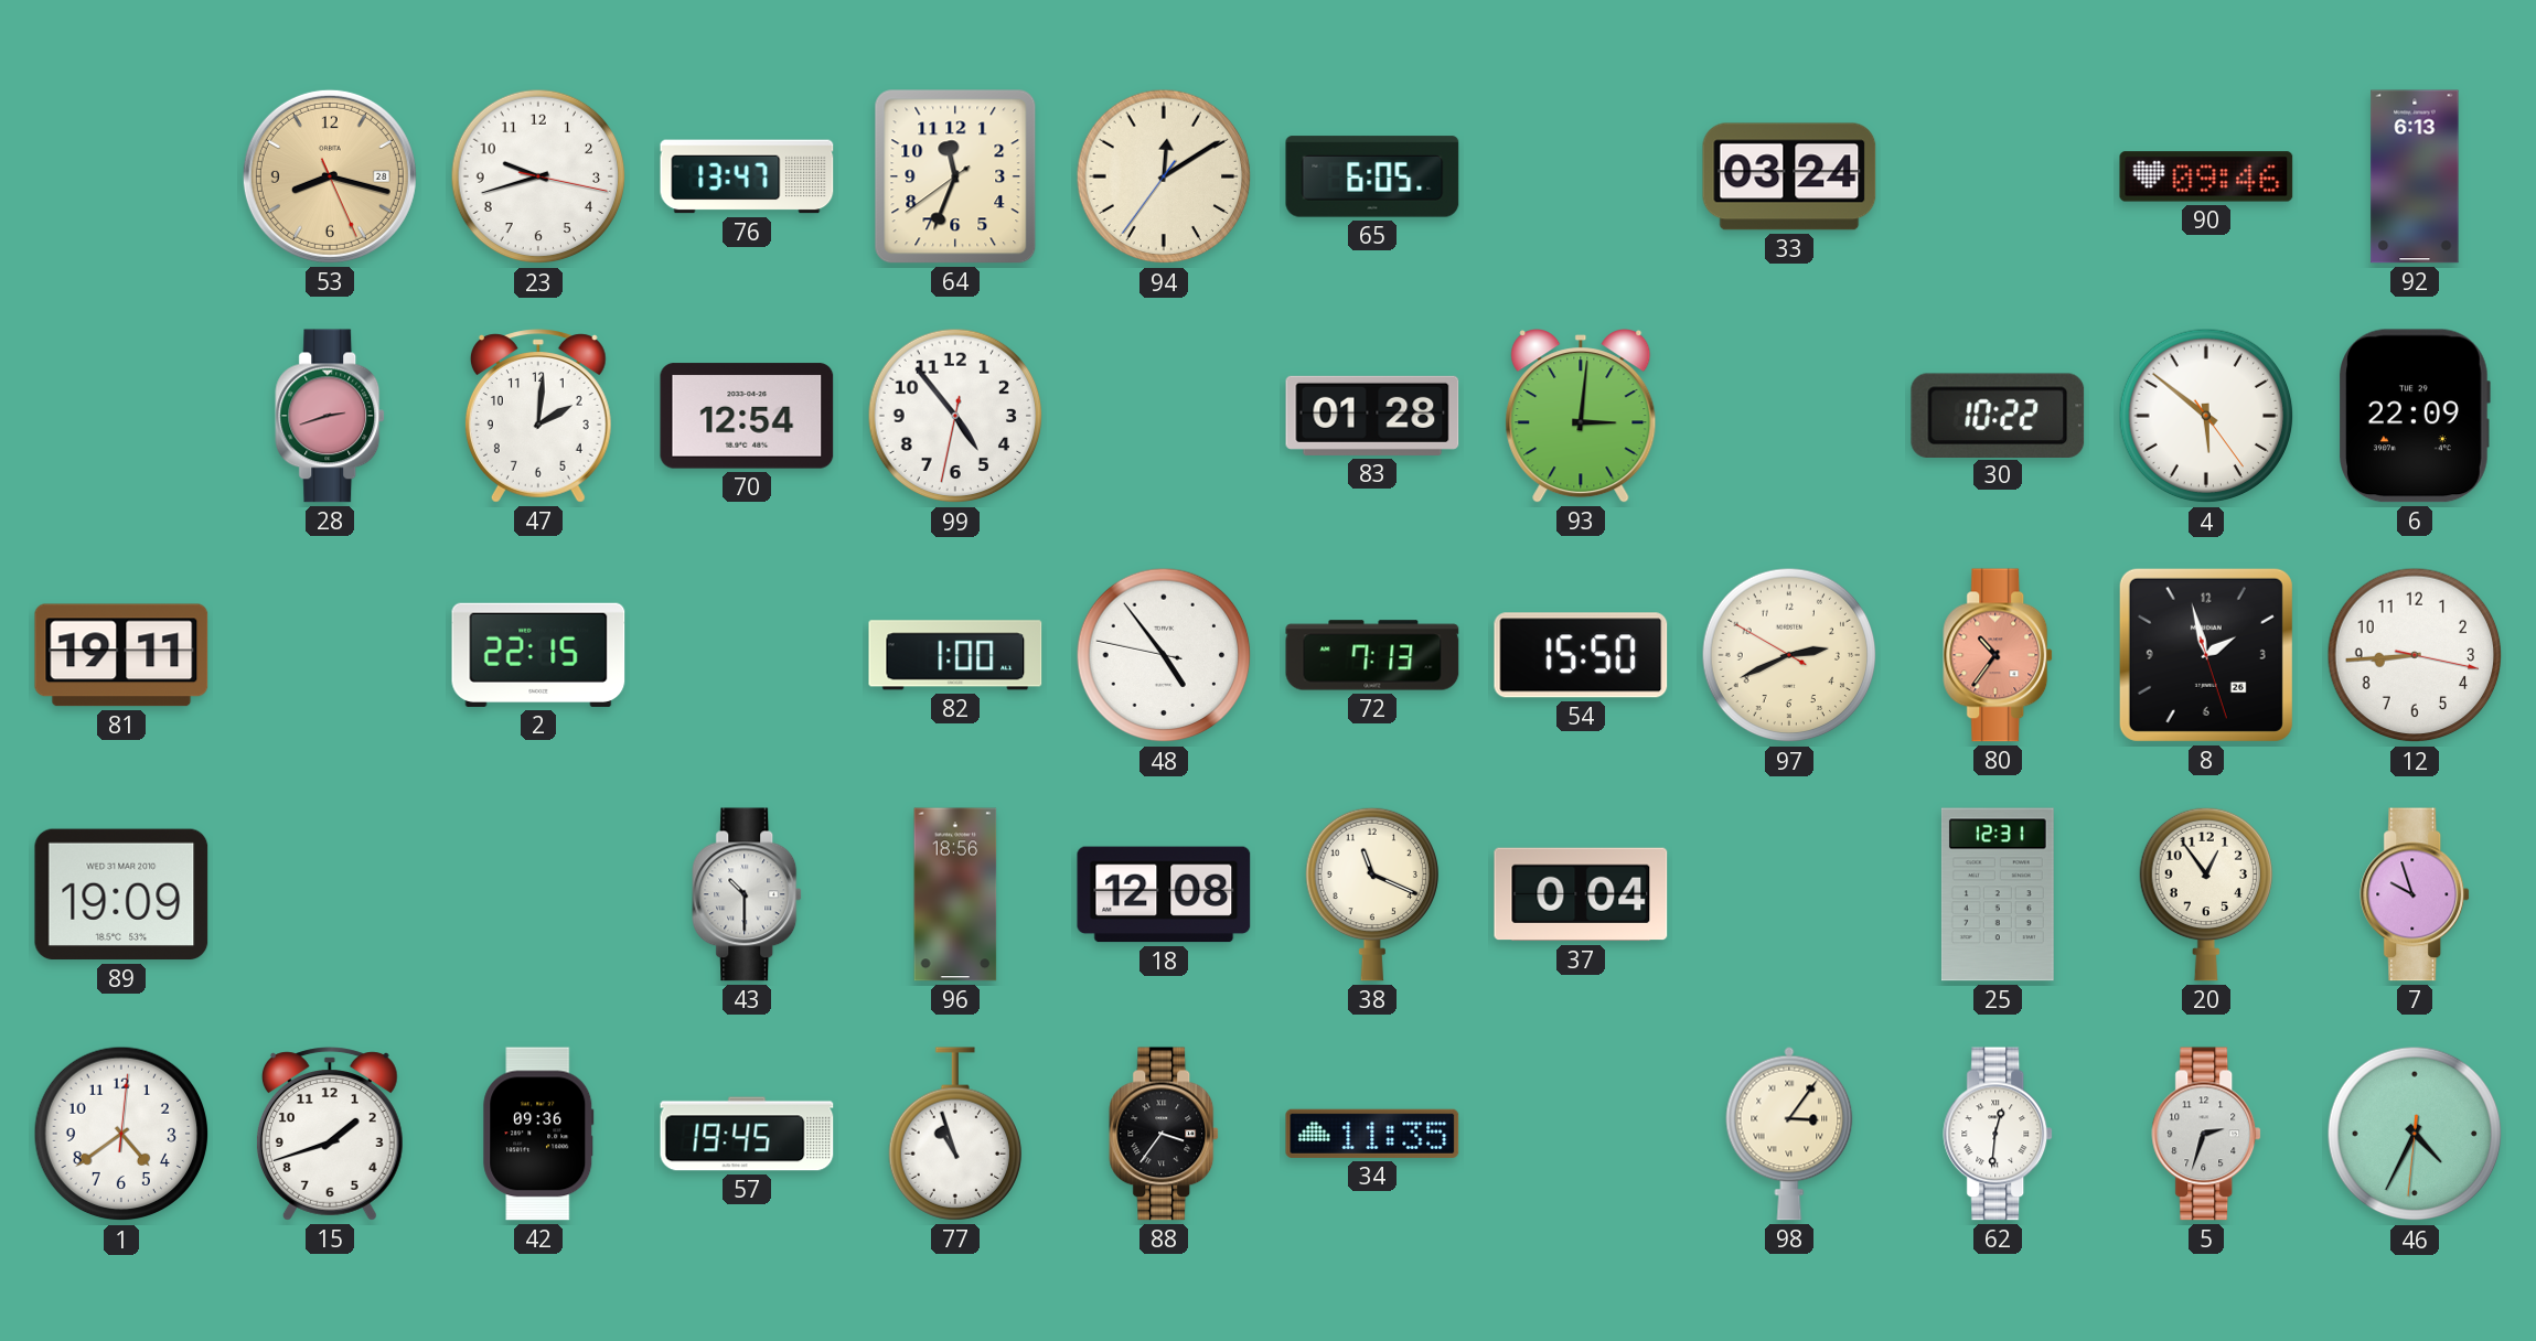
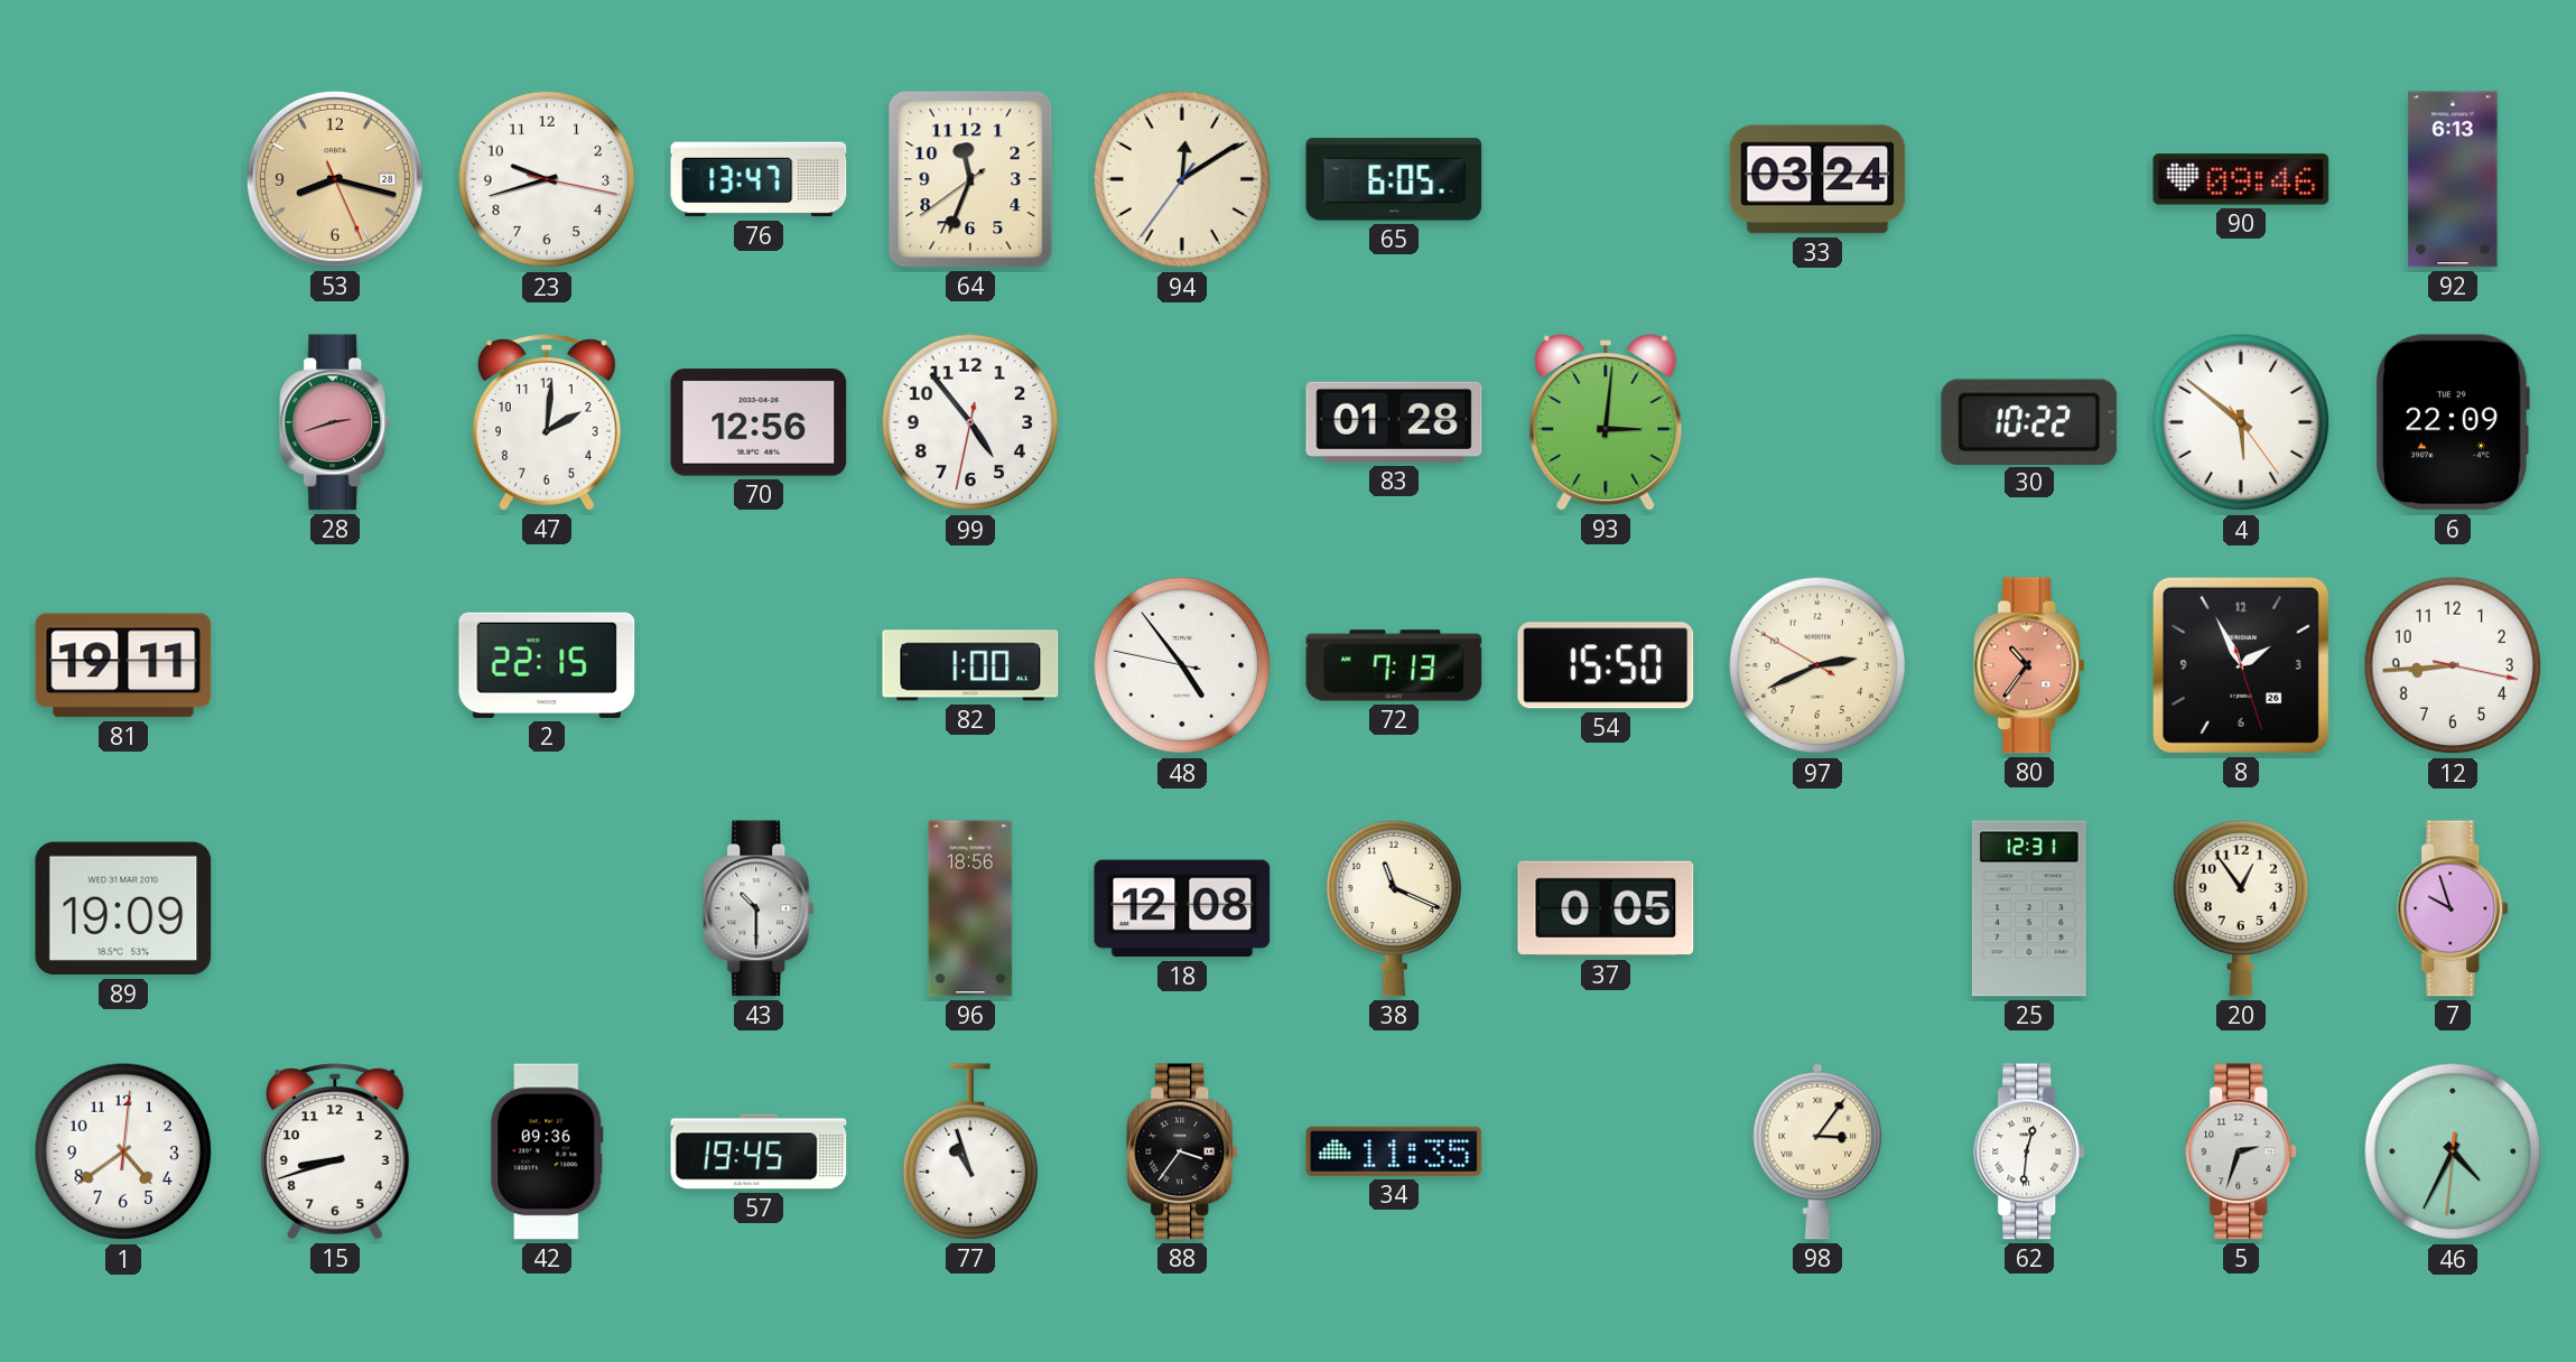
70: 12:54 -> 12:56 (759, 422)
8: 1:57 -> 1:55 (2241, 665)
37: 0:04 -> 0:05 (1606, 908)
15: 1:42 -> 8:42 (335, 1151)
